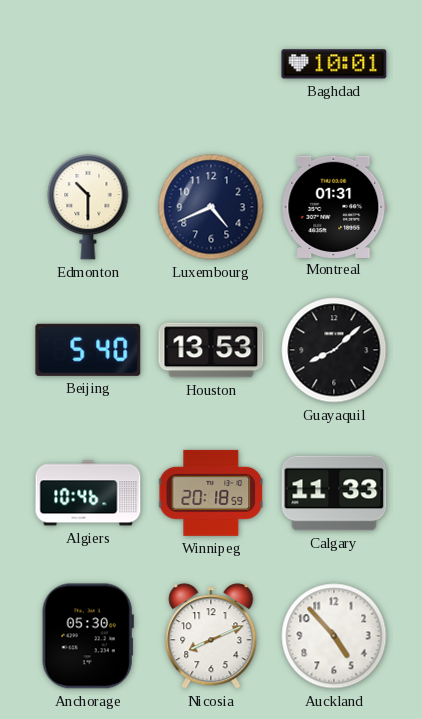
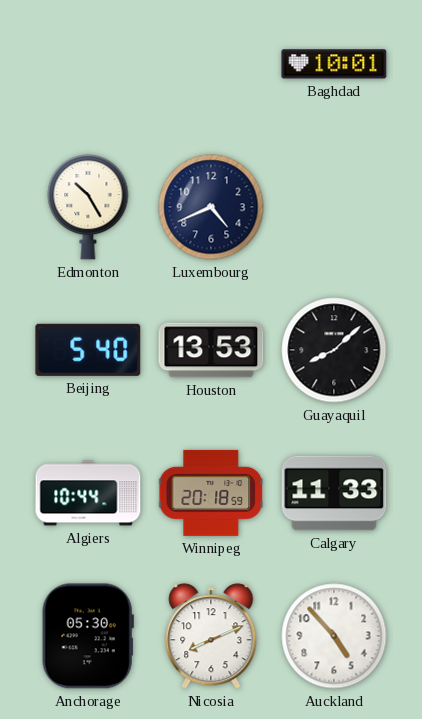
Edmonton: 10:30 -> 10:25 (88, 207)
Montreal: 01:31 -> none (334, 206)
Algiers: 10:46 -> 10:44 (88, 493)
